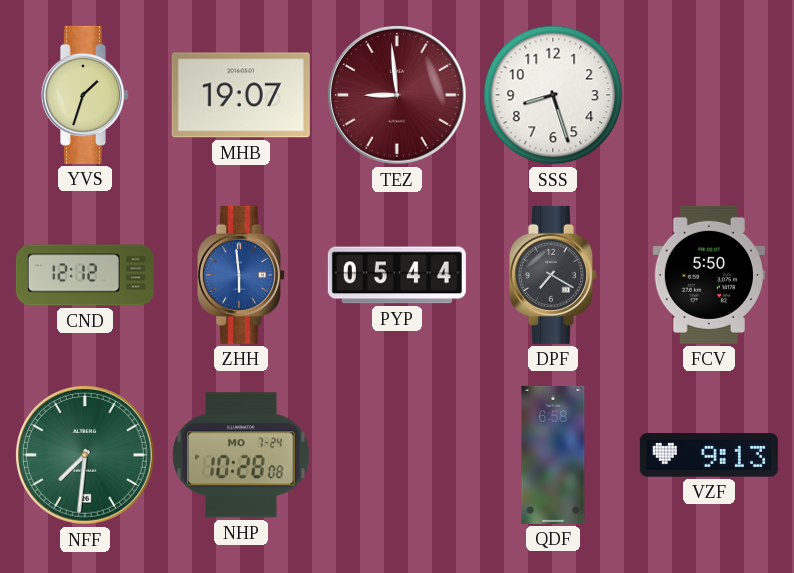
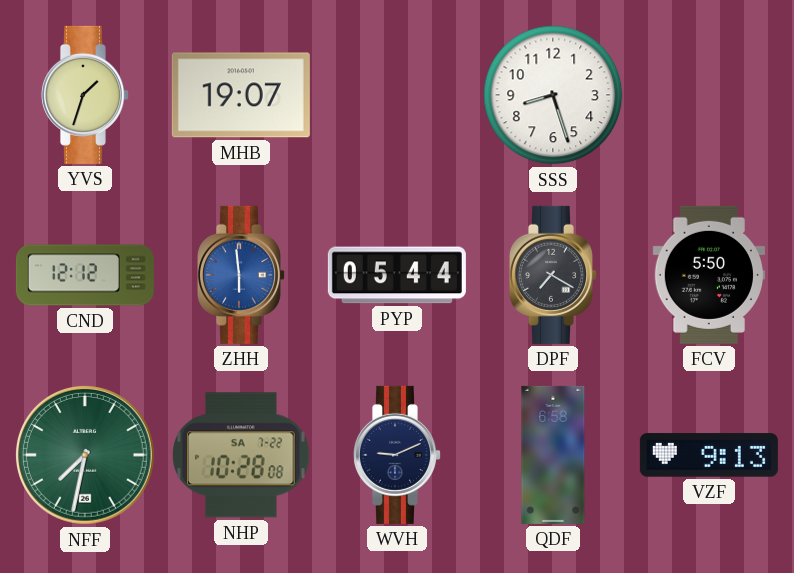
TEZ: 8:59 -> none (397, 95)
NFF: 7:31 -> 7:32 (85, 455)
NHP date: MO 7-24 -> SA 7-22 (241, 455)
WVH: none -> 9:11 (396, 455)
